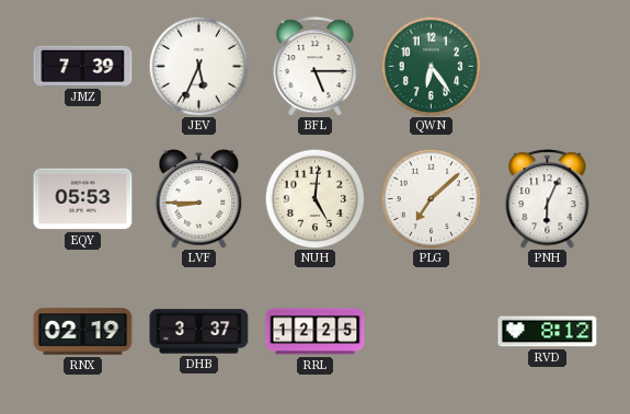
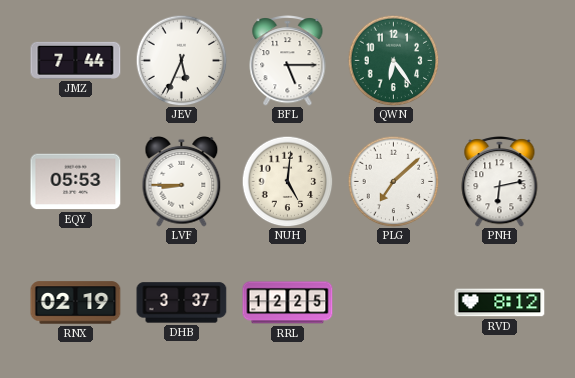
JMZ: 7:39 -> 7:44 (76, 60)
PNH: 6:04 -> 6:13 (500, 182)
